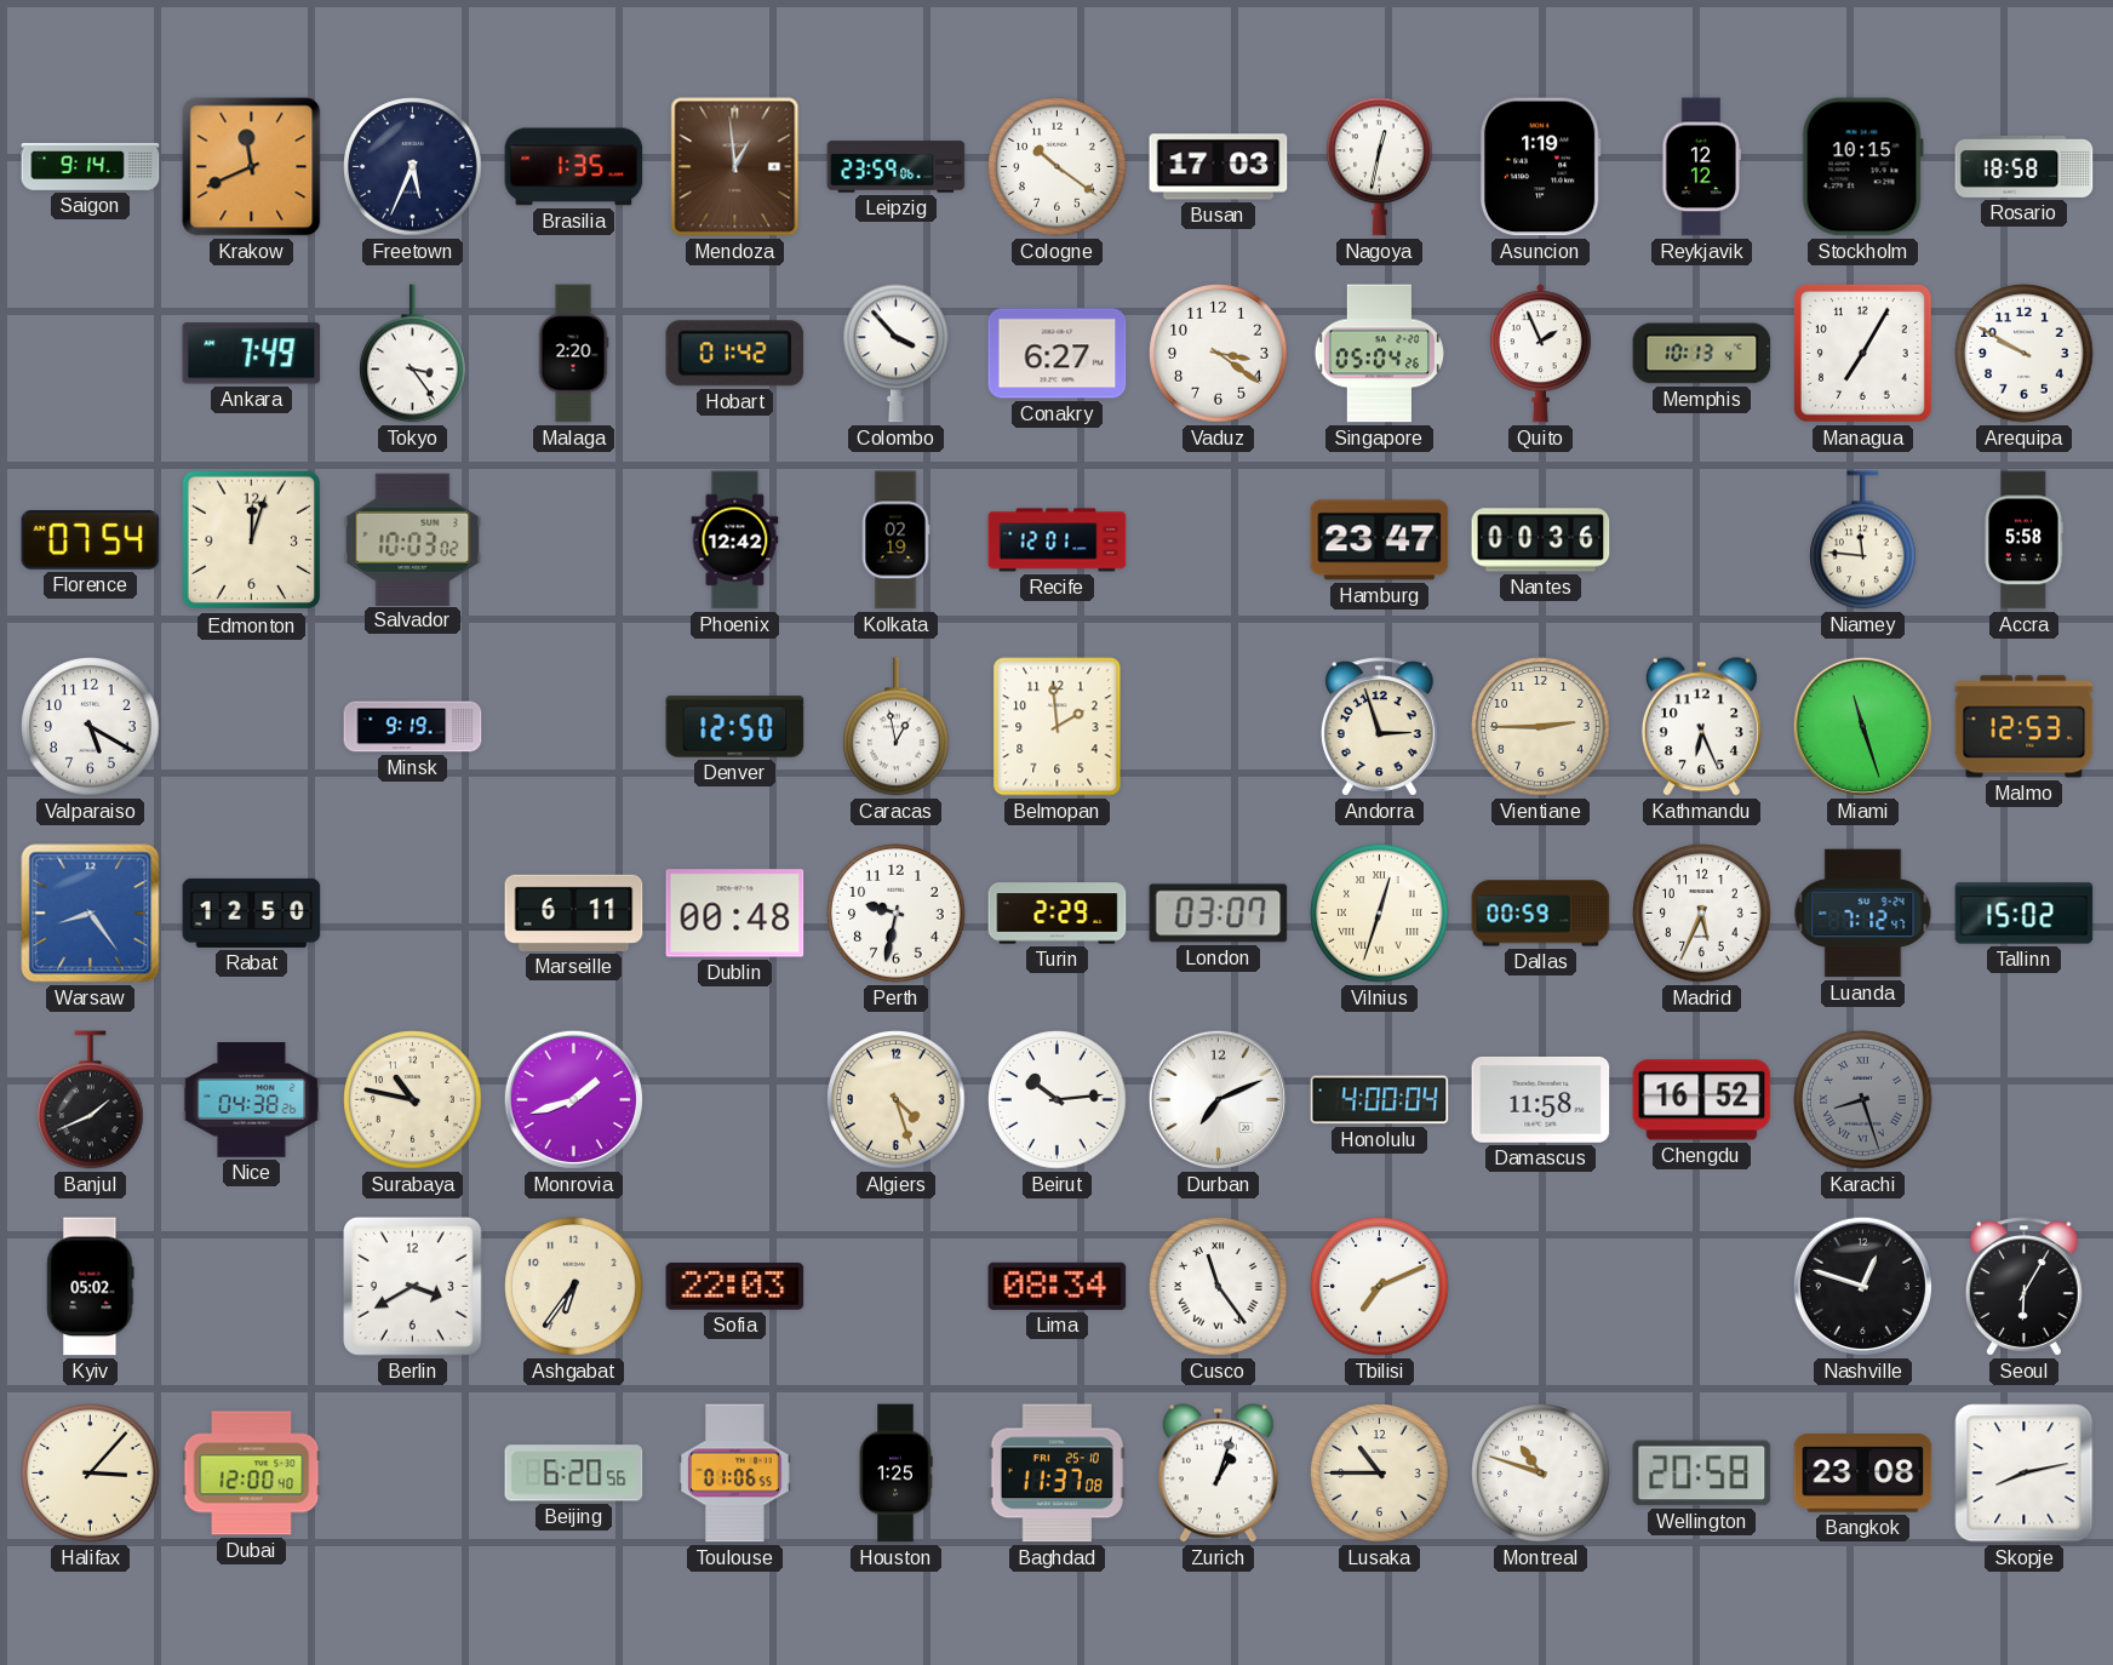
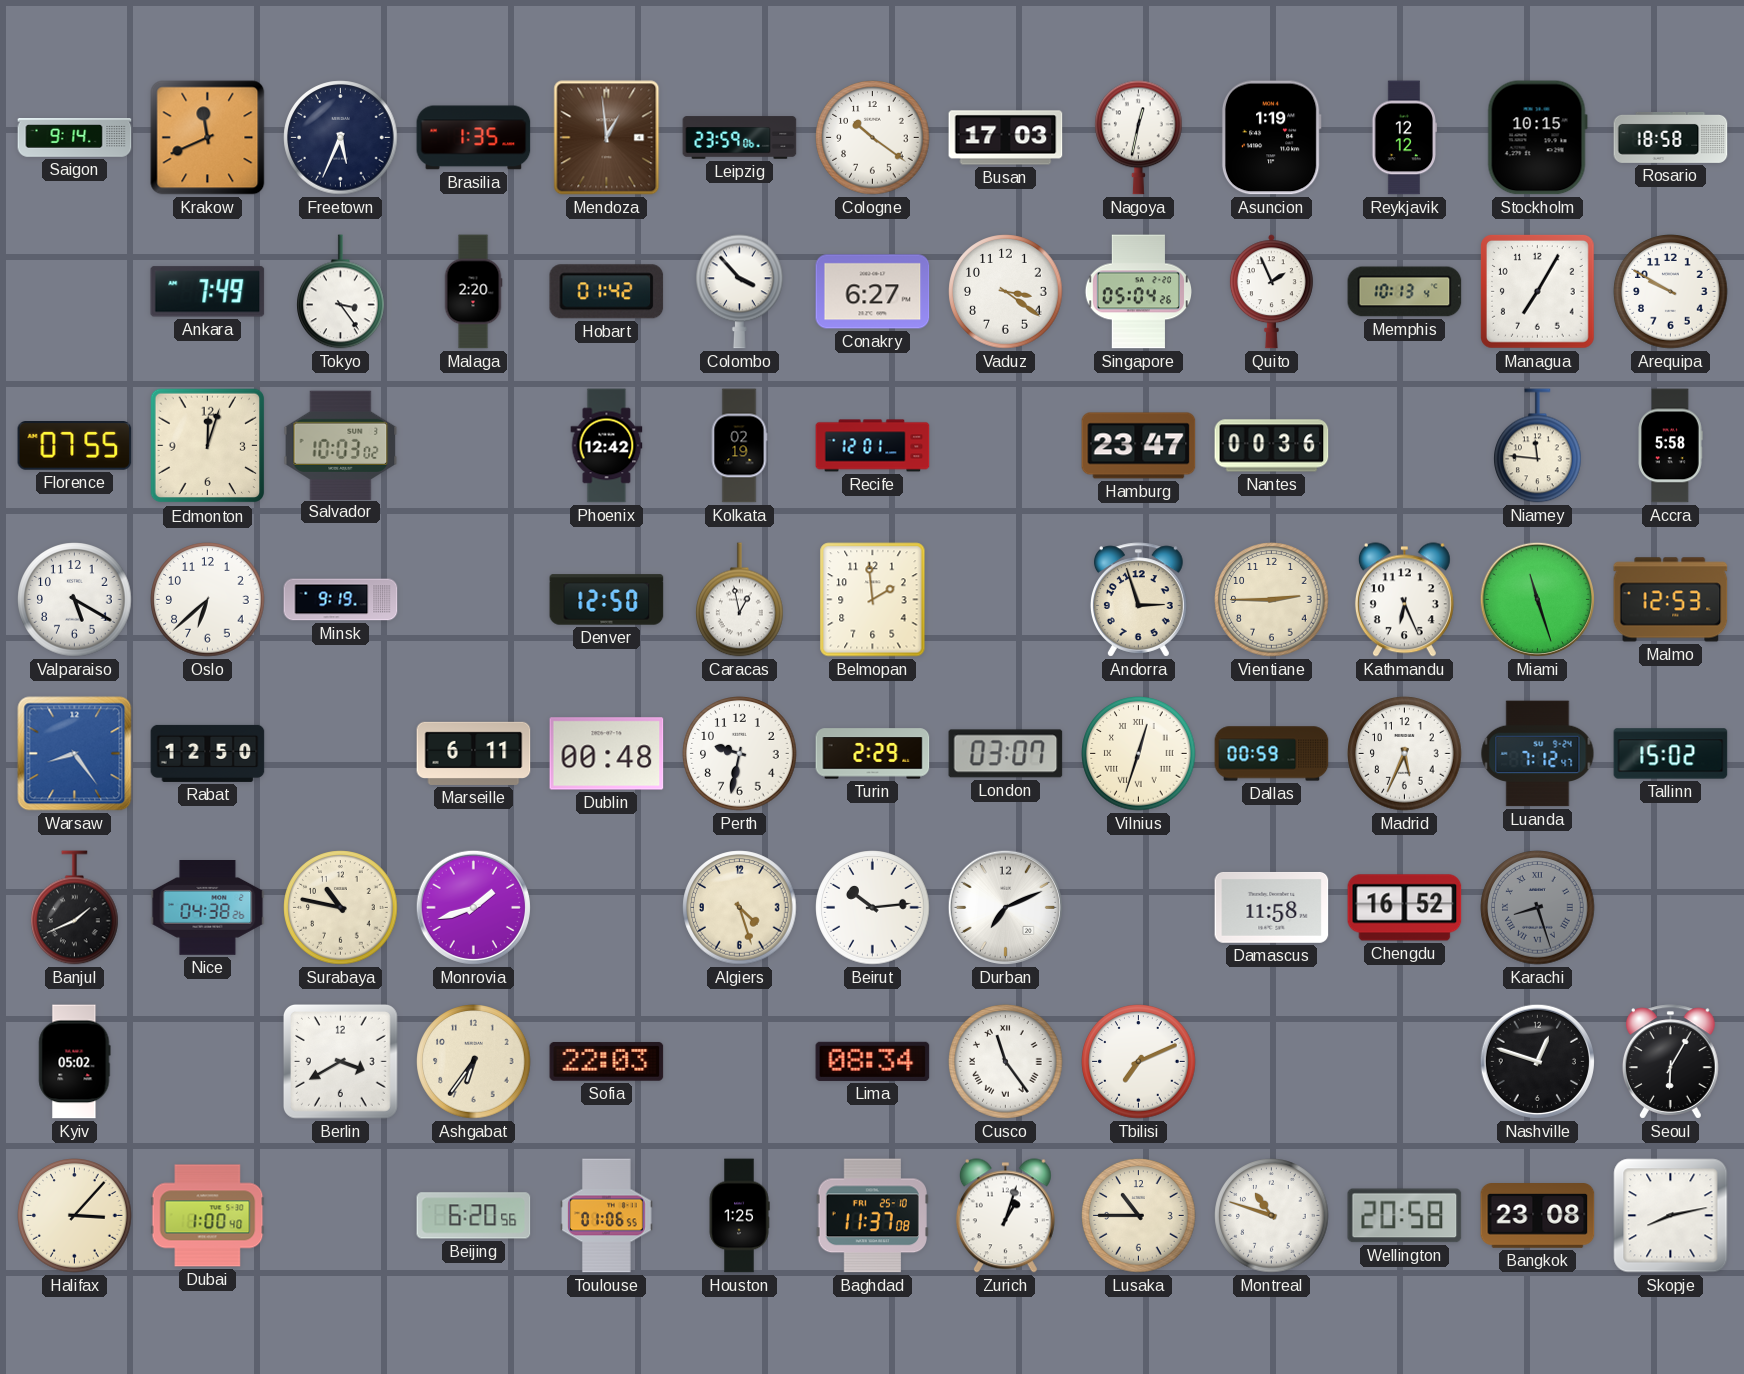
Florence: 07:54 -> 07:55 (75, 446)
Oslo: none -> 6:38 (208, 600)
Honolulu: 4:00 -> none (1380, 1100)
Dubai: 12:00 -> 1:00 (208, 1216)
